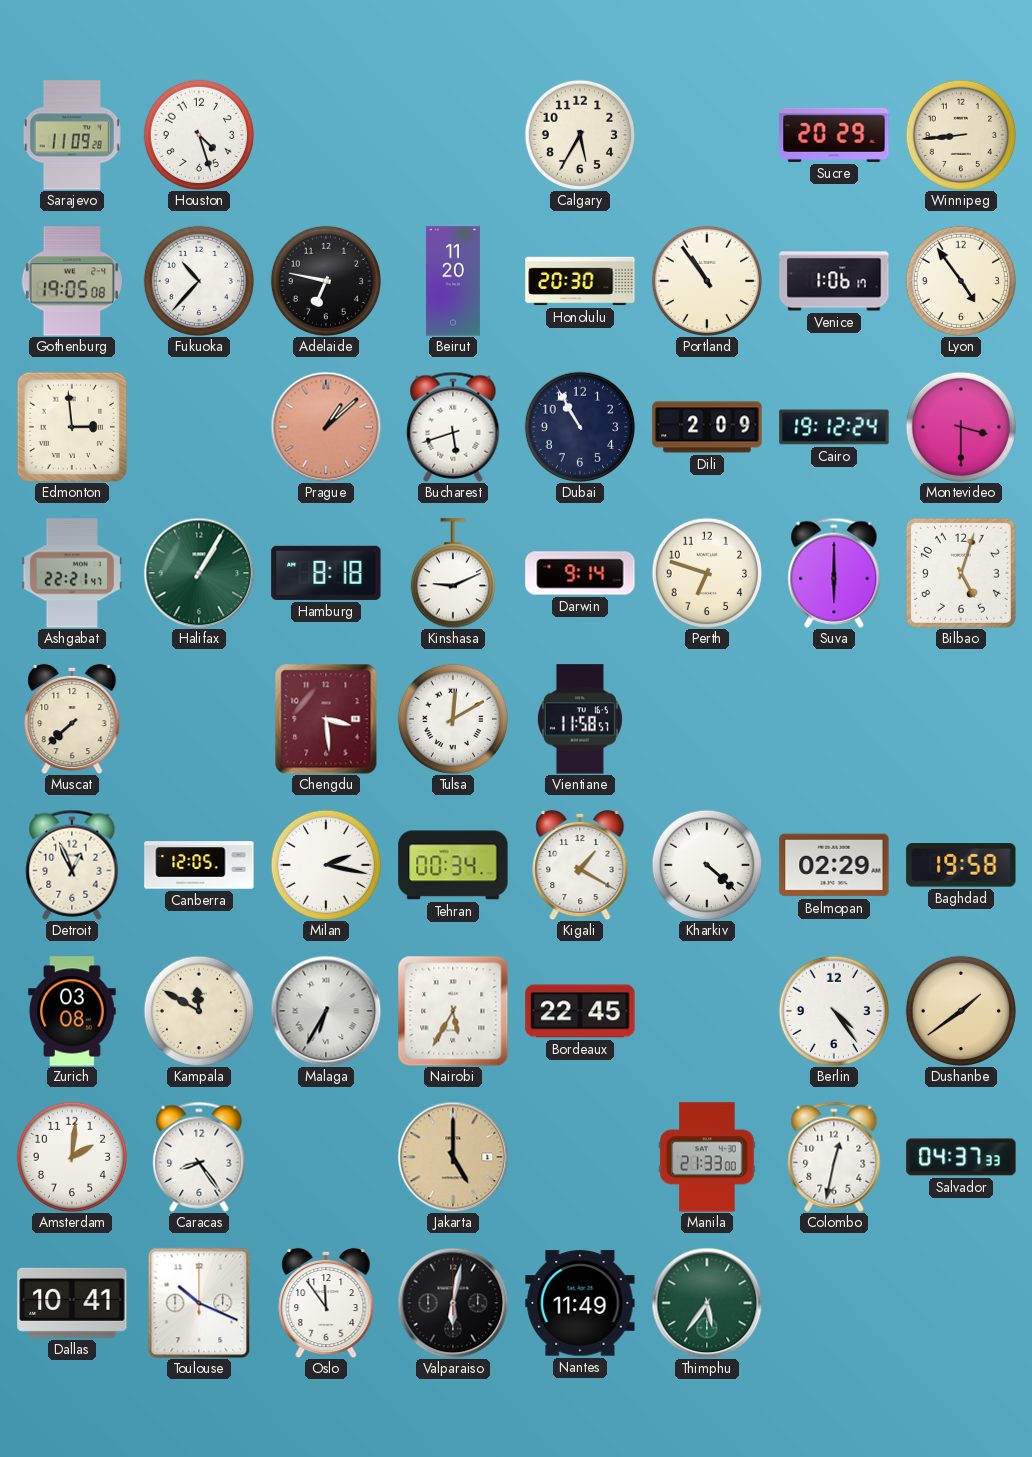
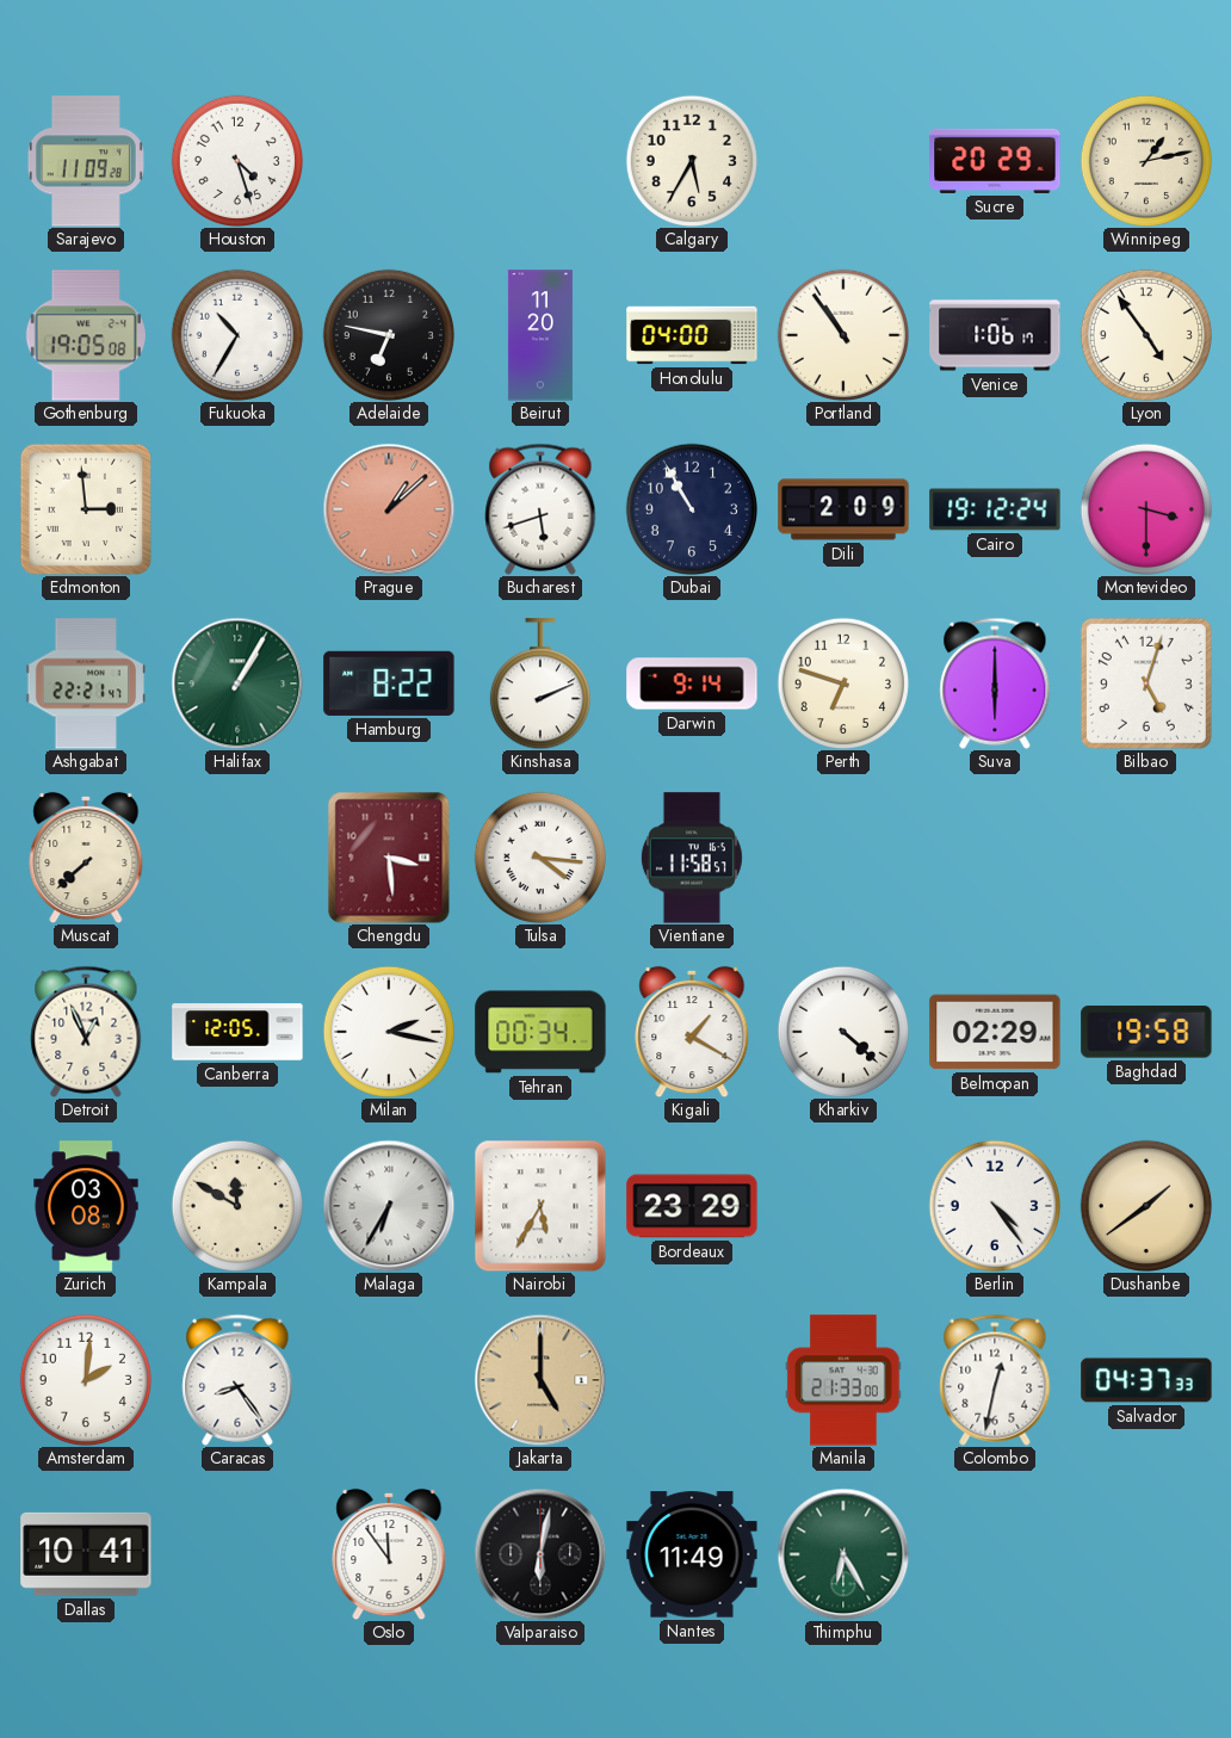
Winnipeg: 8:44 -> 1:13 (1145, 160)
Fukuoka: 10:37 -> 10:35 (236, 334)
Honolulu: 20:30 -> 04:00 (692, 335)
Hamburg: 8:18 -> 8:22 (389, 684)
Kinshasa: 9:11 -> 2:11 (540, 684)
Tulsa: 12:10 -> 4:16 (539, 856)
Bordeaux: 22:45 -> 23:29 (692, 1206)
Toulouse: 10:19 -> none (199, 1303)
Thimphu: 5:36 -> 6:25 (843, 1554)
